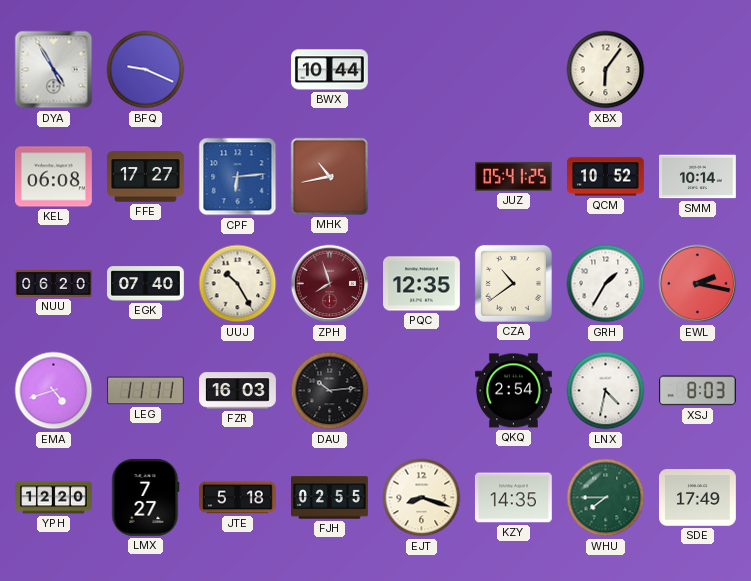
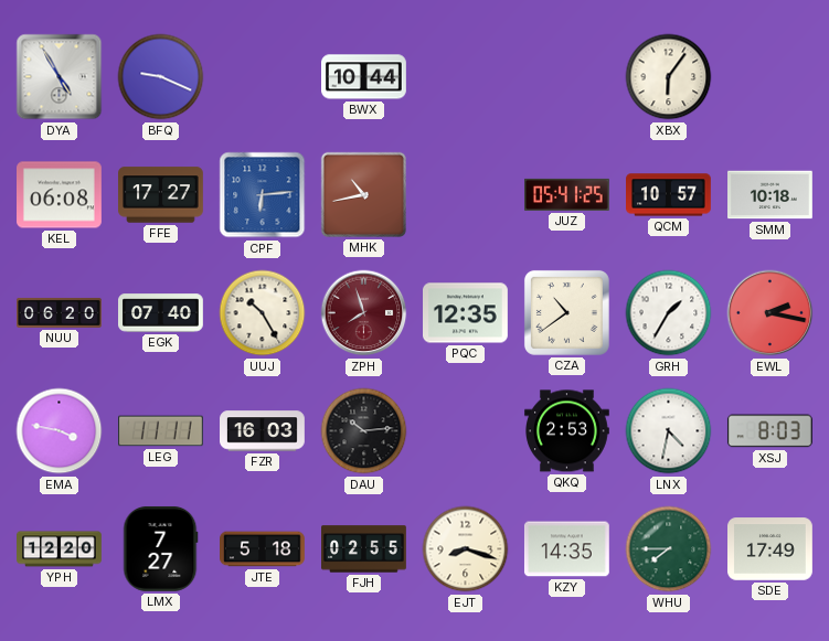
QCM: 10:52 -> 10:57 (669, 195)
SMM: 10:14 -> 10:18 (770, 195)
EMA: 4:42 -> 3:47 (60, 431)
QKQ: 2:54 -> 2:53 (567, 431)
